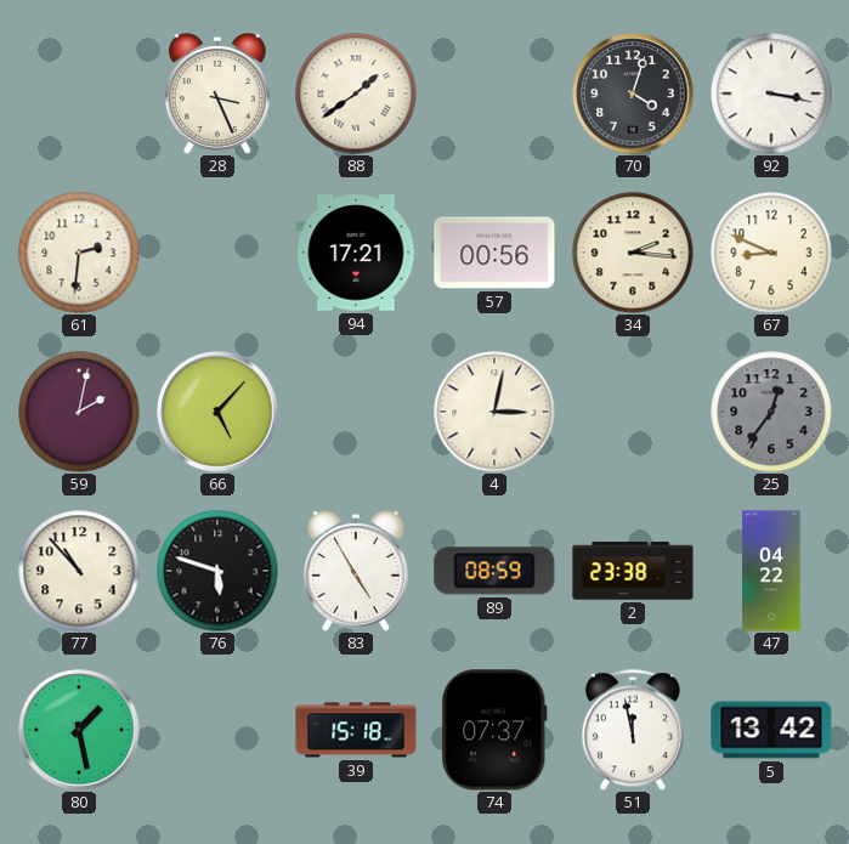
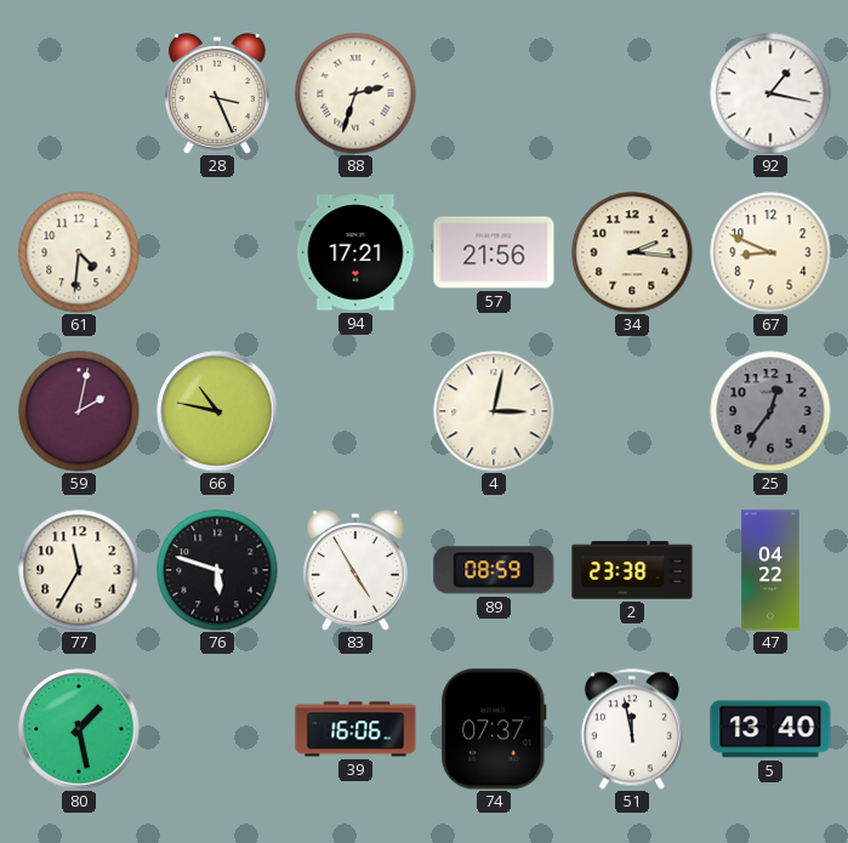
88: 1:39 -> 2:33 (355, 93)
70: 4:03 -> none (633, 94)
92: 3:17 -> 1:17 (770, 93)
61: 2:31 -> 4:31 (79, 252)
57: 00:56 -> 21:56 (494, 252)
66: 5:07 -> 10:47 (217, 411)
77: 10:53 -> 11:35 (79, 570)
39: 15:18 -> 16:06 (355, 729)
5: 13:42 -> 13:40 (770, 729)
